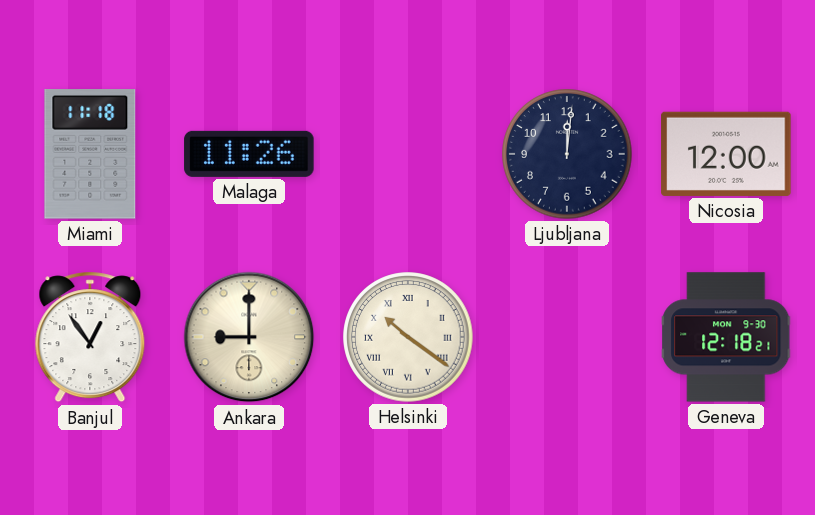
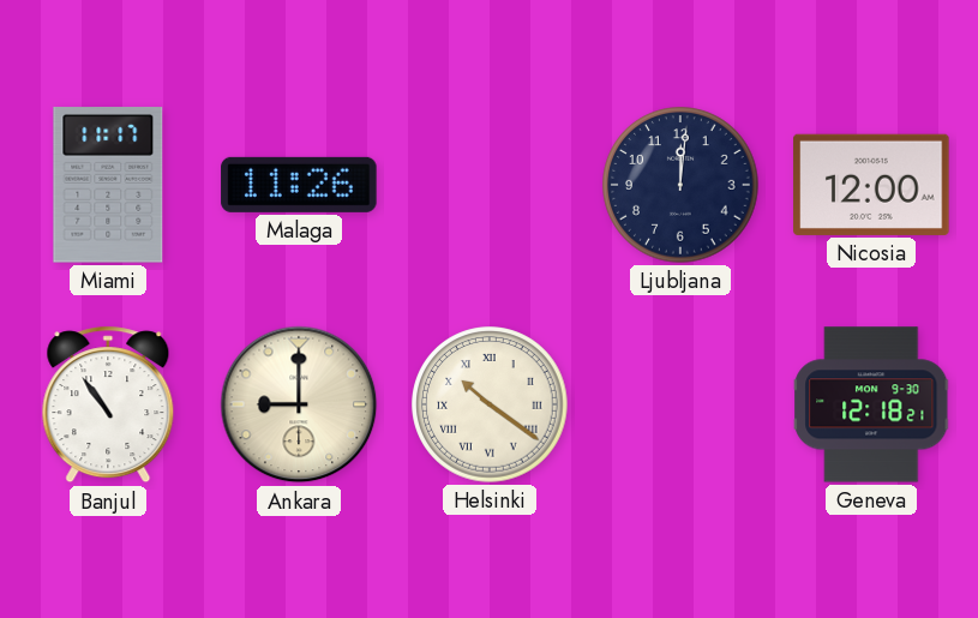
Miami: 11:18 -> 11:17 (108, 185)
Banjul: 12:54 -> 10:54 (108, 404)
